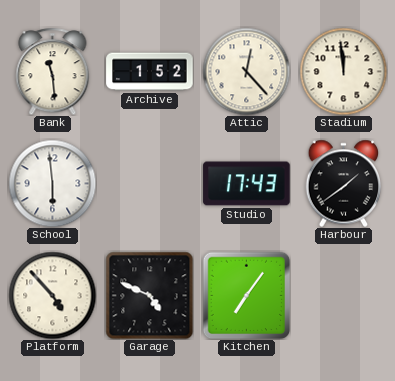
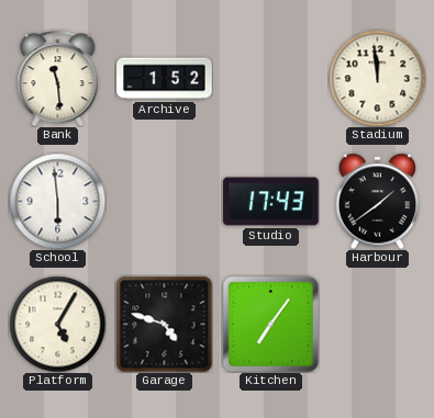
Attic: 12:23 -> none (246, 71)
Platform: 4:53 -> 5:05 (57, 324)
Garage: 4:49 -> 4:48 (164, 324)
